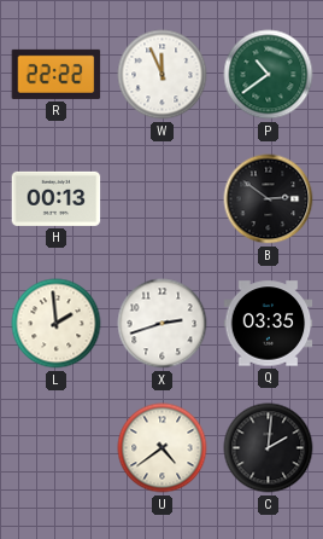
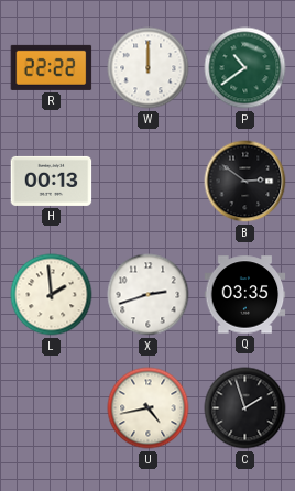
W: 11:56 -> 12:00 (149, 68)
U: 4:39 -> 4:43 (149, 408)
C: 2:01 -> 1:57 (245, 408)
